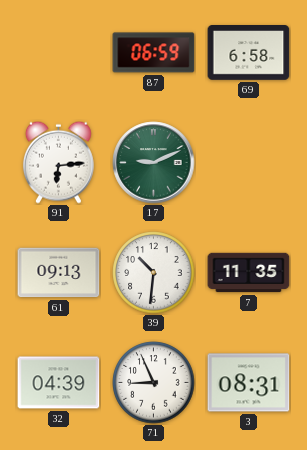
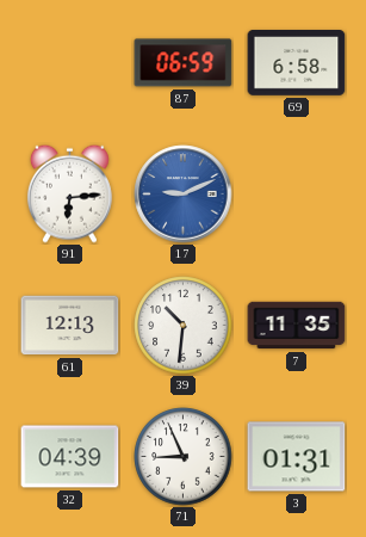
17 dial: green -> blue (184, 195)
61: 09:13 -> 12:13 (70, 326)
3: 08:31 -> 01:31 (297, 457)
